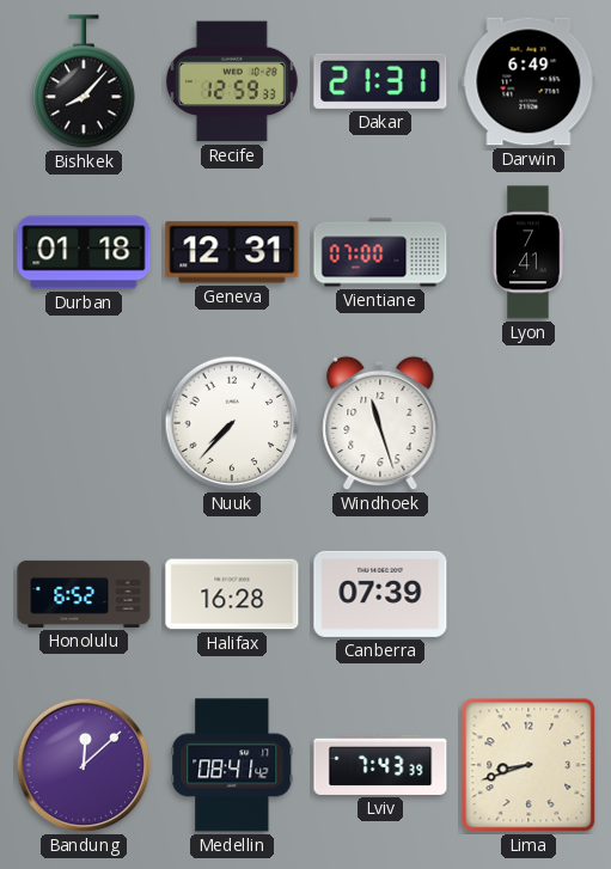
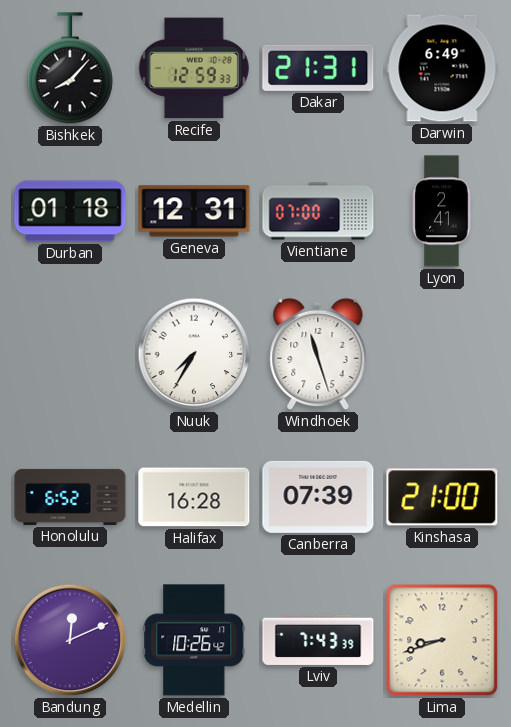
Lyon: 7:41 -> 2:41 (442, 211)
Nuuk: 7:37 -> 7:35 (194, 354)
Kinshasa: none -> 21:00 (442, 497)
Bandung: 12:08 -> 12:11 (70, 640)
Medellin: 08:41 -> 10:26 (194, 640)
